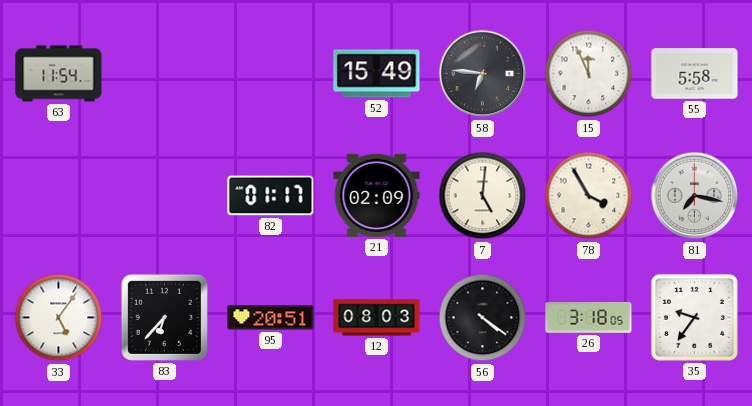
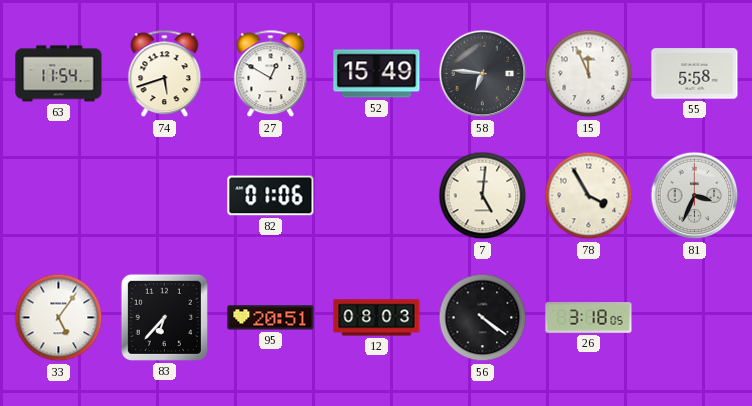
74: none -> 5:42 (165, 74)
27: none -> 12:50 (271, 74)
82: 01:17 -> 01:06 (271, 196)
21: 02:09 -> none (377, 195)
81: 7:17 -> 3:34 (695, 196)
35: 9:36 -> none (694, 317)
